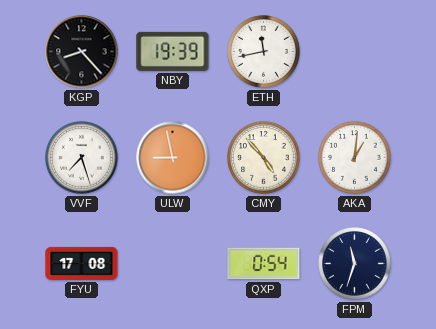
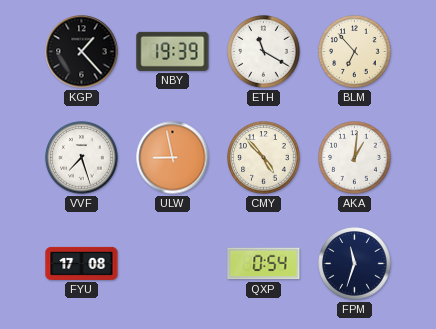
KGP: 8:23 -> 1:23 (82, 52)
ETH: 11:43 -> 11:20 (264, 52)
BLM: none -> 6:53 (355, 52)
